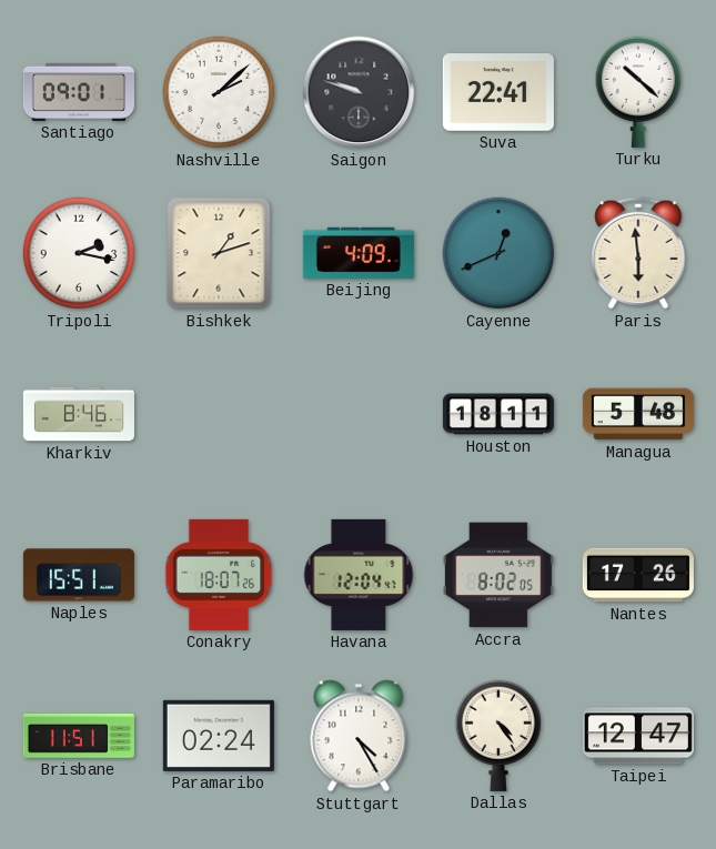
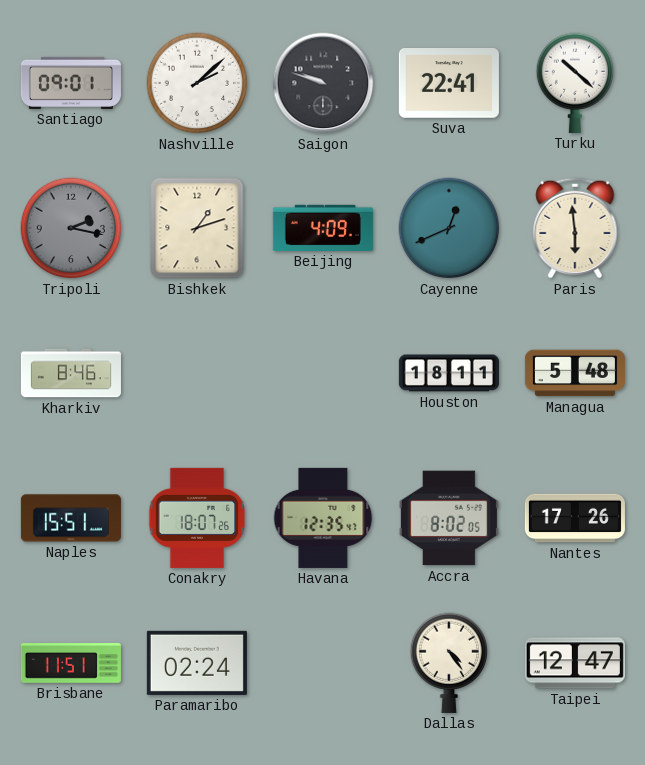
Tripoli dial: white -> grey (71, 228)
Havana: 12:04 -> 12:35 (323, 518)
Stuttgart: 4:25 -> none (359, 736)
